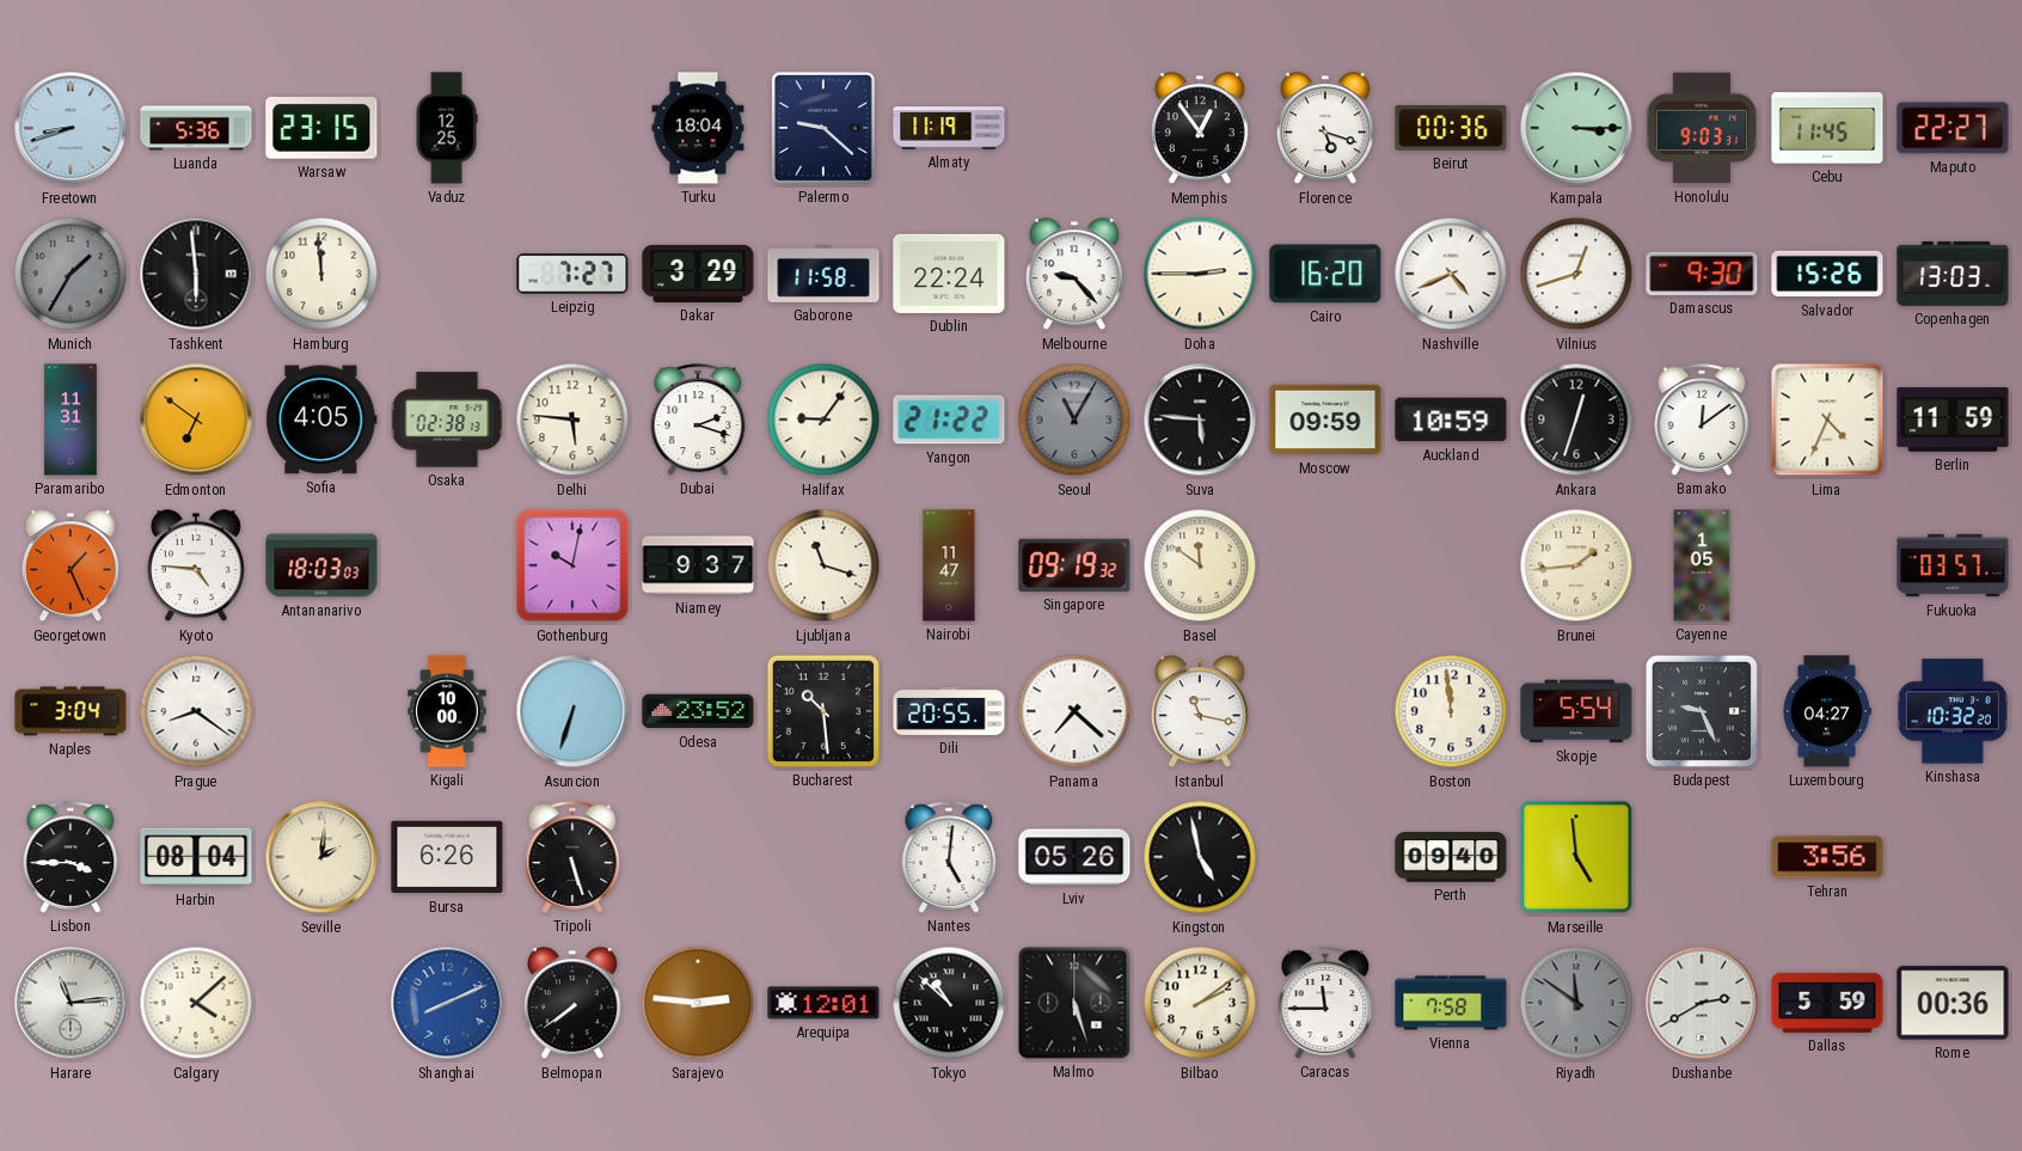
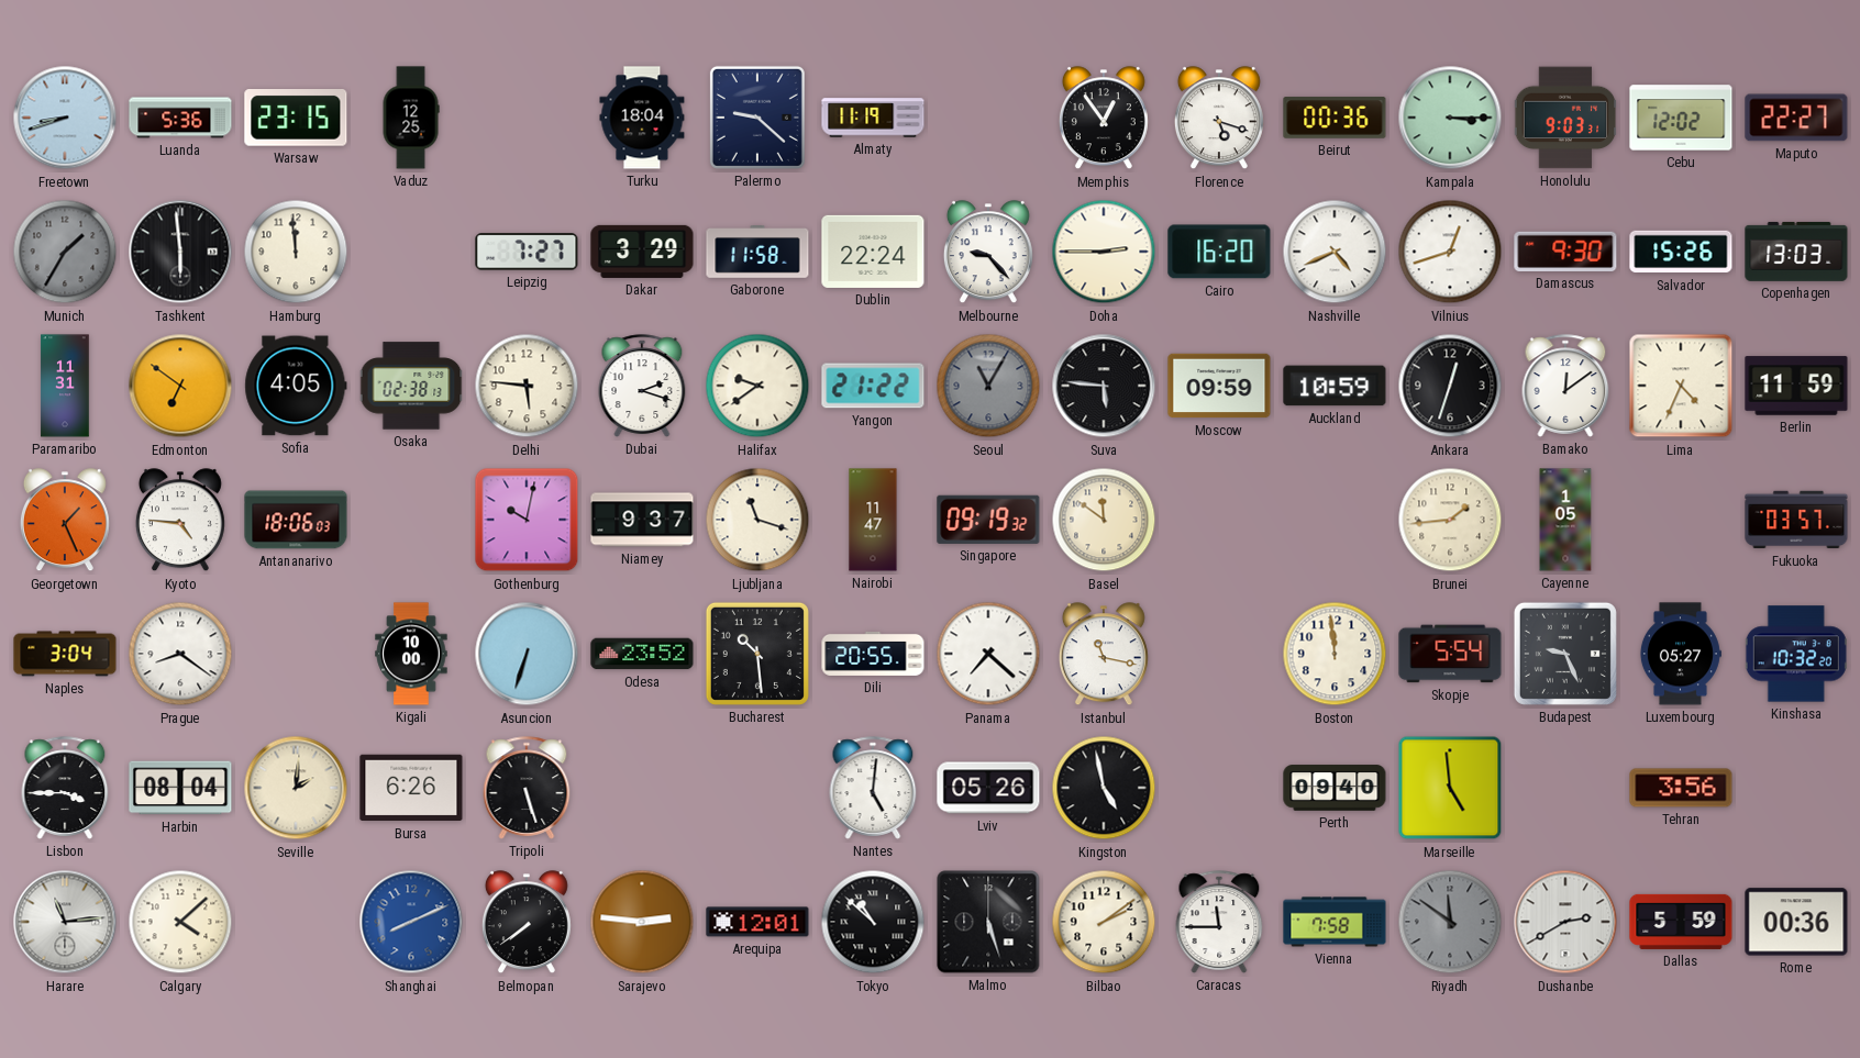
Cebu: 11:45 -> 12:02 (1681, 118)
Halifax: 9:06 -> 9:39 (757, 386)
Antananarivo: 18:03 -> 18:06 (296, 520)
Luxembourg: 04:27 -> 05:27 (1680, 654)
